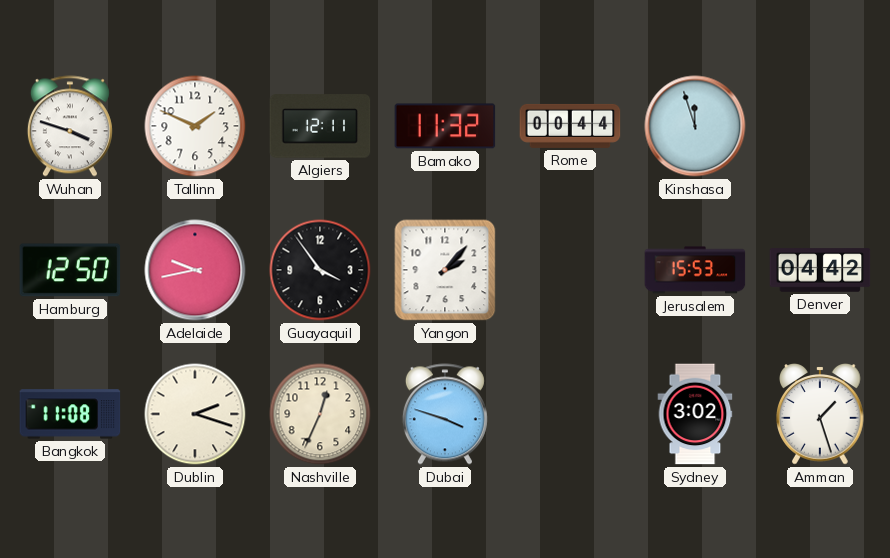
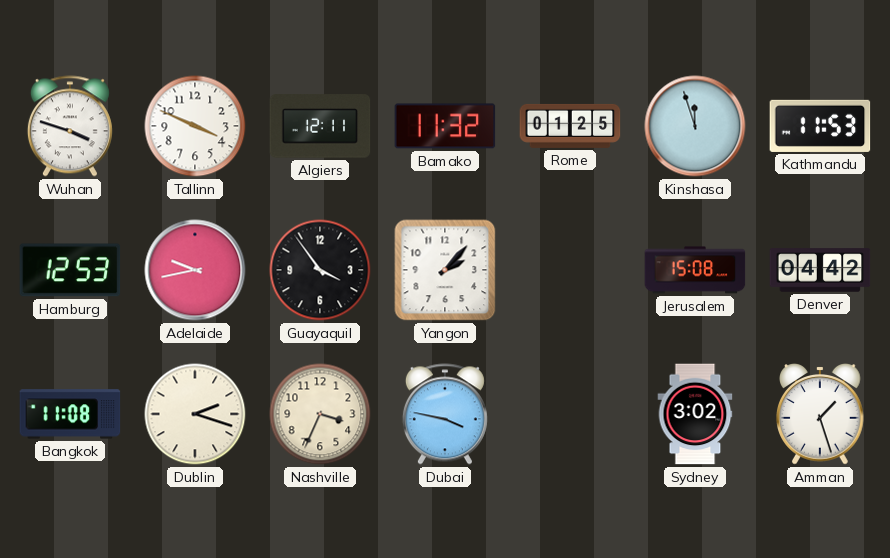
Tallinn: 1:49 -> 3:49 (195, 126)
Rome: 00:44 -> 01:25 (570, 126)
Kathmandu: none -> 11:53 (820, 126)
Hamburg: 12:50 -> 12:53 (70, 270)
Jerusalem: 15:53 -> 15:08 (695, 270)
Nashville: 12:34 -> 3:34 (320, 414)
Dubai: 3:48 -> 3:47 (445, 414)
